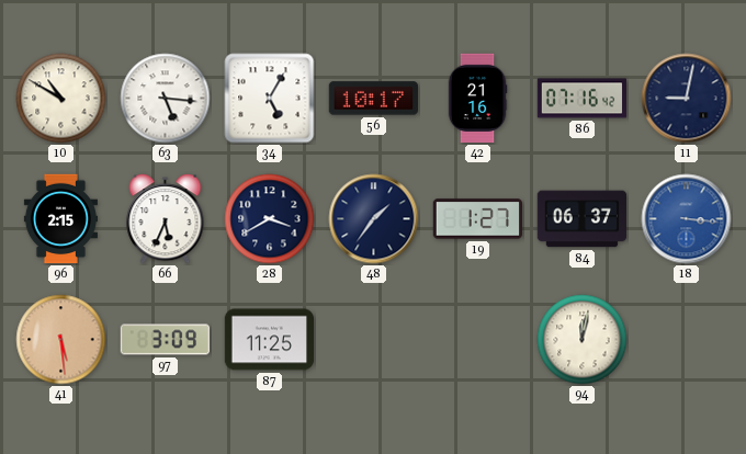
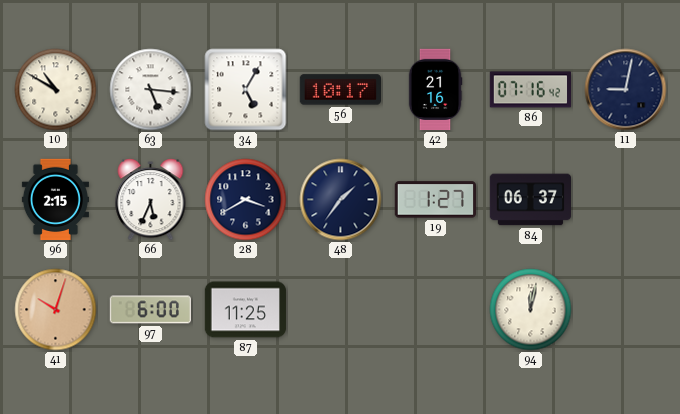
18: 3:16 -> none (687, 219)
41: 5:29 -> 10:03 (56, 310)
97: 3:09 -> 6:00 (150, 310)
